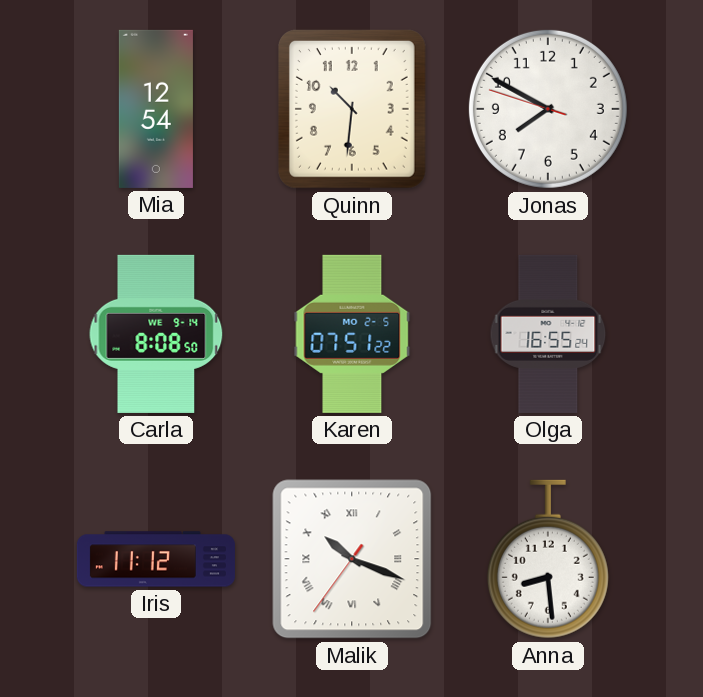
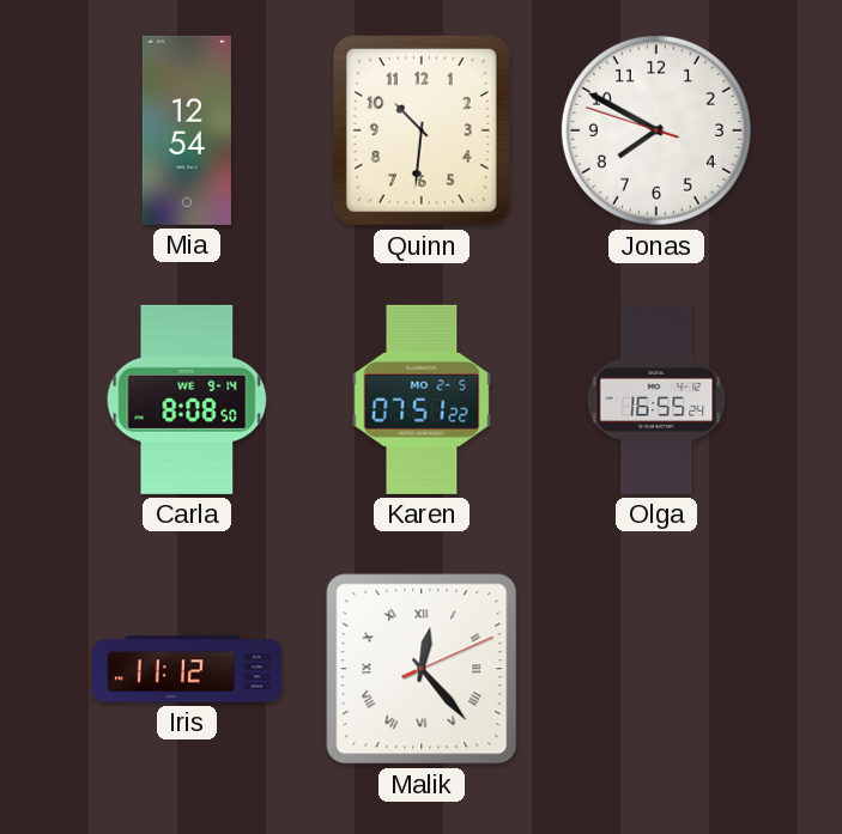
Malik: 10:18 -> 12:23 (422, 669)
Anna: 8:29 -> none (548, 559)
